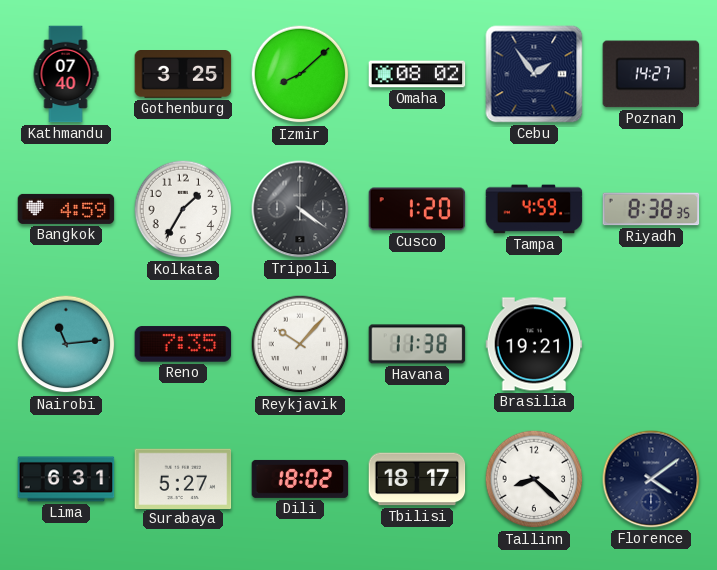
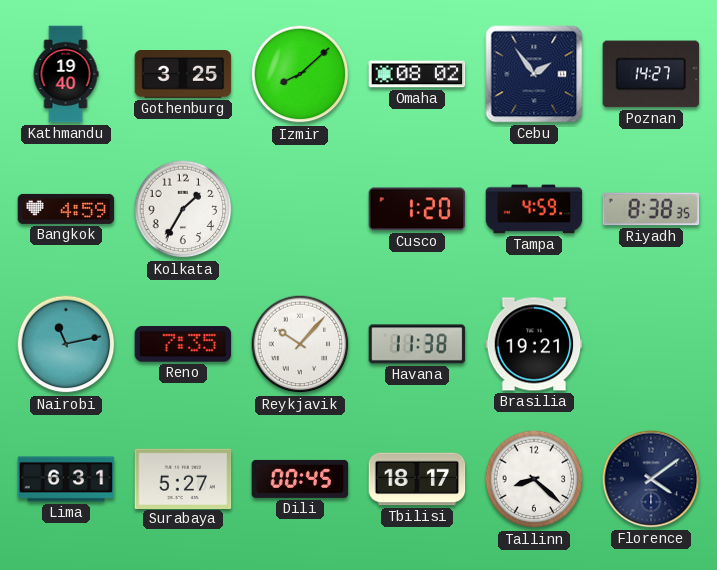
Kathmandu: 07:40 -> 19:40 (66, 74)
Tripoli: 4:21 -> none (300, 209)
Nairobi: 11:14 -> 11:13 (66, 344)
Dili: 18:02 -> 00:45 (300, 479)
